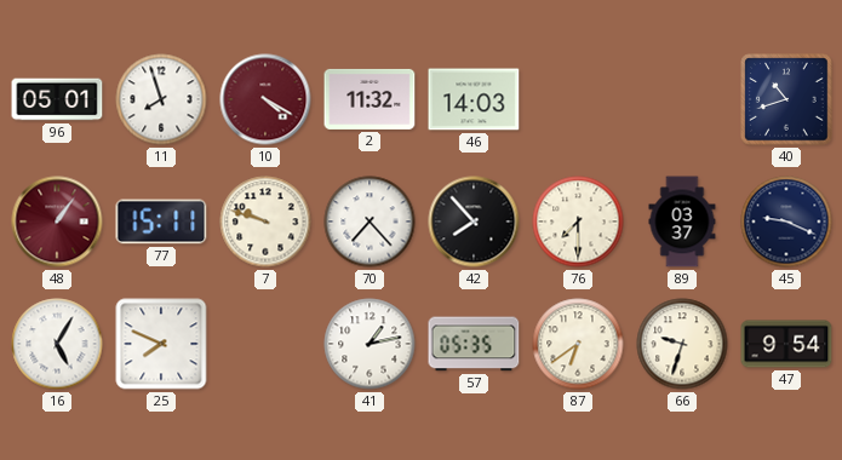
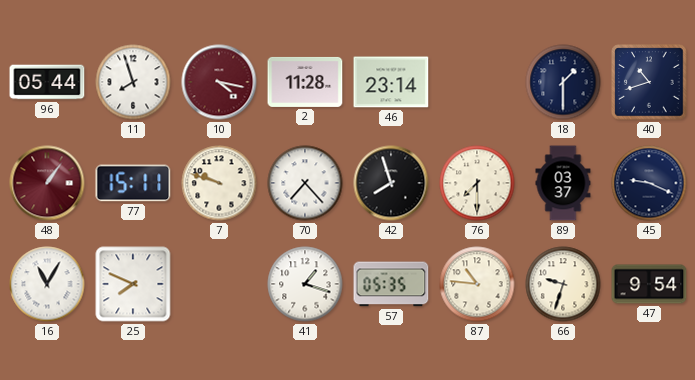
96: 05:01 -> 05:44 (47, 82)
10: 4:20 -> 4:17 (219, 82)
2: 11:32 -> 11:28 (305, 82)
46: 14:03 -> 23:14 (391, 82)
18: none -> 1:30 (563, 82)
42: 7:53 -> 7:57 (391, 183)
16: 5:05 -> 11:05 (47, 284)
41: 1:13 -> 1:18 (305, 284)
87: 6:39 -> 10:46 (477, 284)
